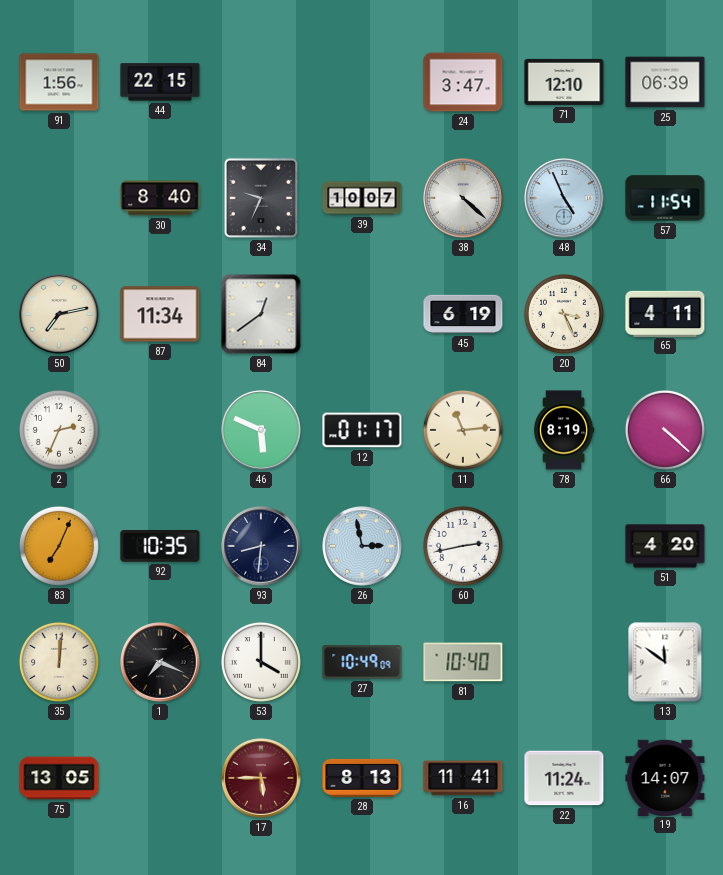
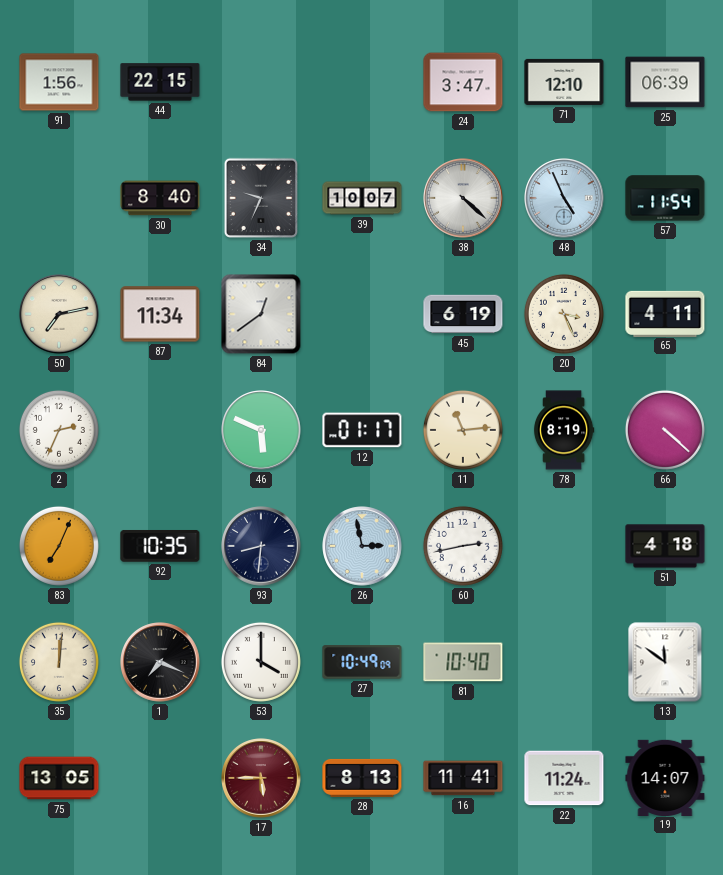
51: 4:20 -> 4:18 (665, 546)
